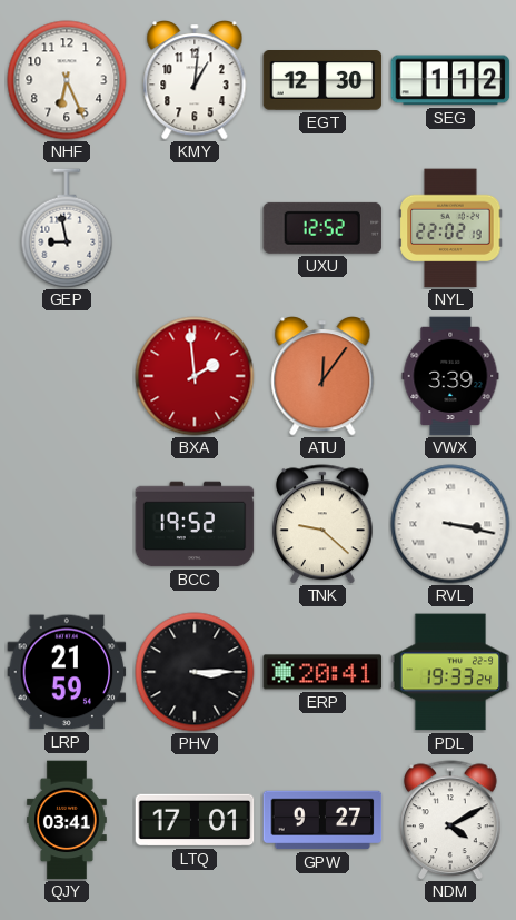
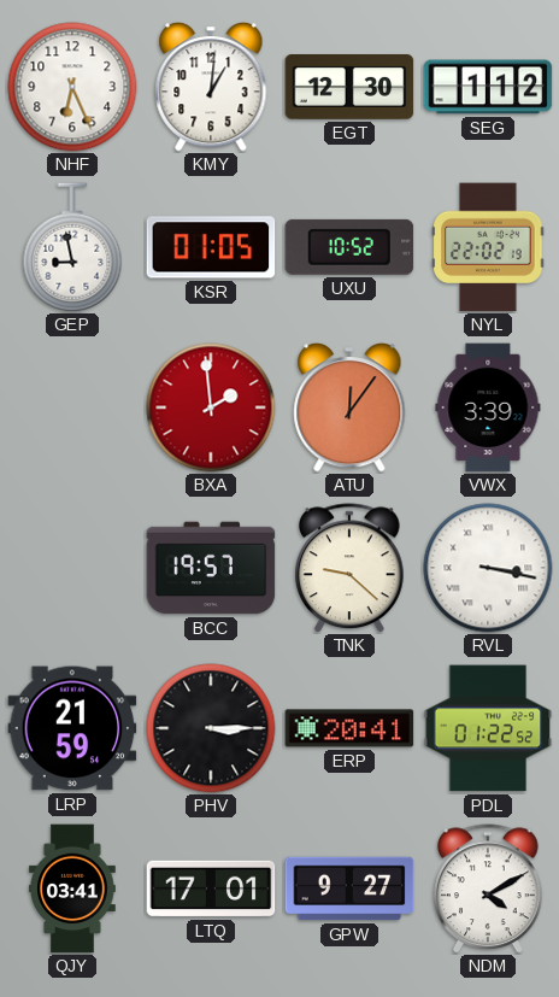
KSR: none -> 01:05 (211, 247)
UXU: 12:52 -> 10:52 (349, 247)
BCC: 19:52 -> 19:57 (211, 568)
PDL: 19:33 -> 01:22 (488, 728)
